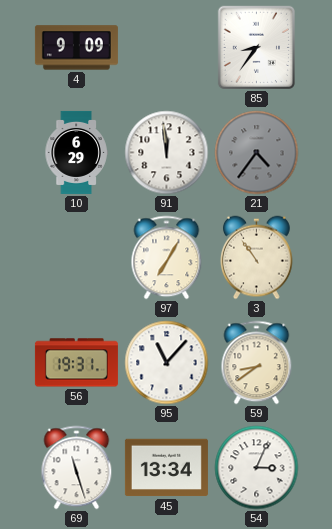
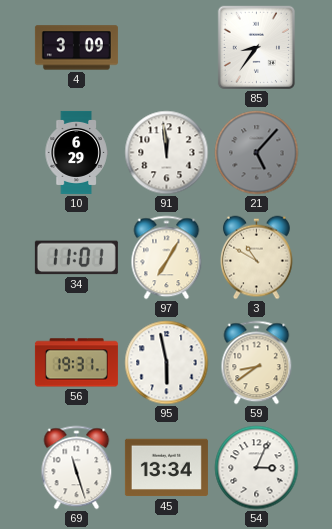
4: 9:09 -> 3:09 (76, 48)
21: 4:36 -> 5:07 (257, 153)
34: none -> 11:01 (76, 258)
3: 10:54 -> 10:50 (257, 258)
95: 11:07 -> 5:58 (167, 363)
